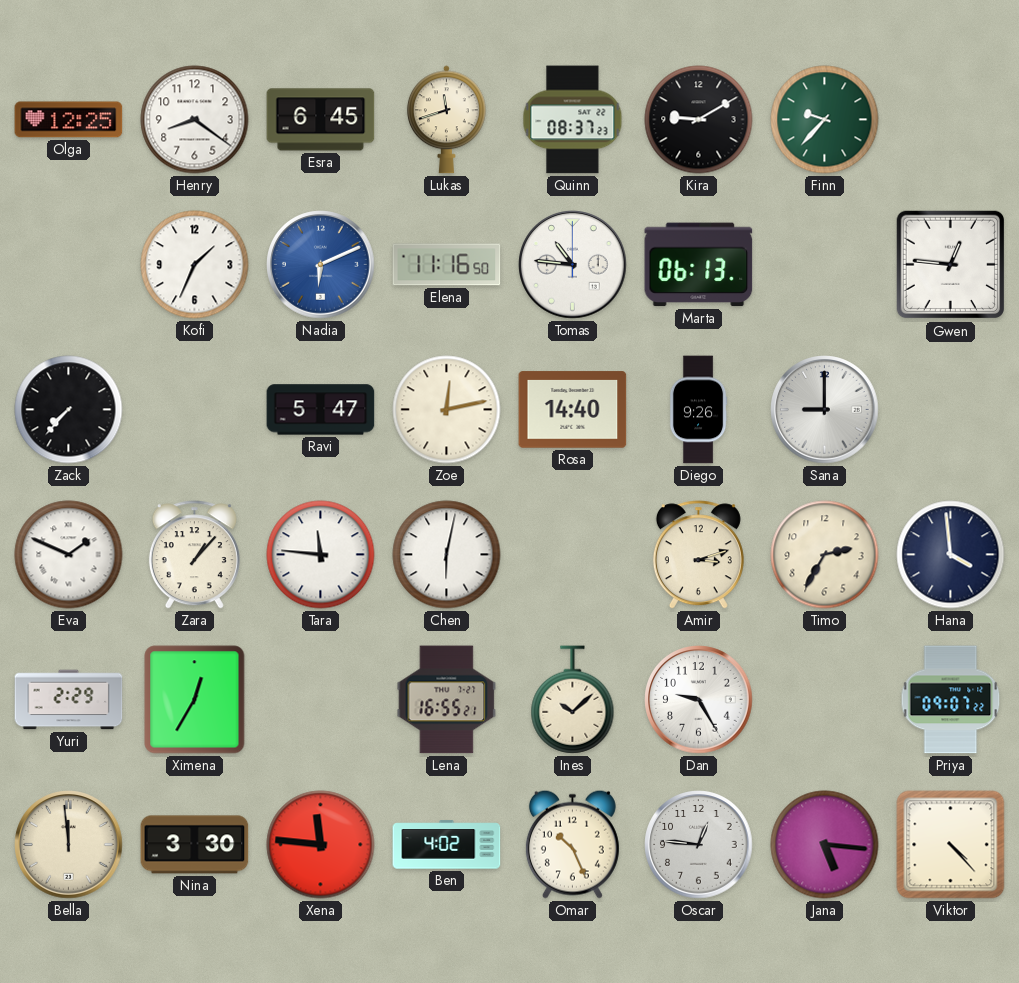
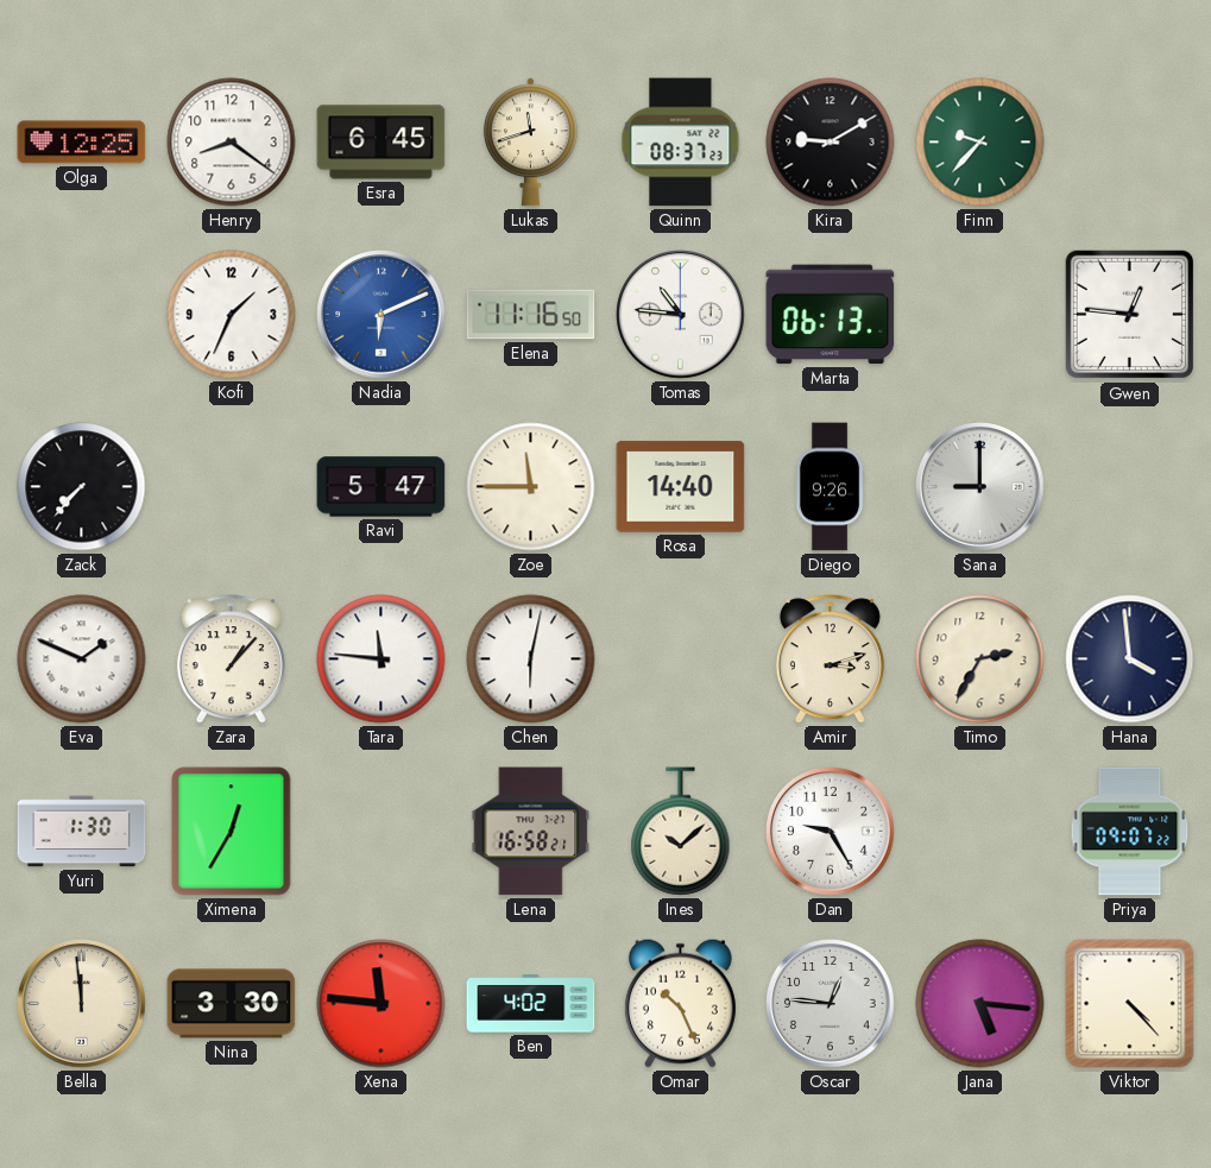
Zoe: 12:13 -> 11:45 (531, 487)
Yuri: 2:29 -> 1:30 (82, 832)
Lena: 16:55 -> 16:58 (531, 832)
